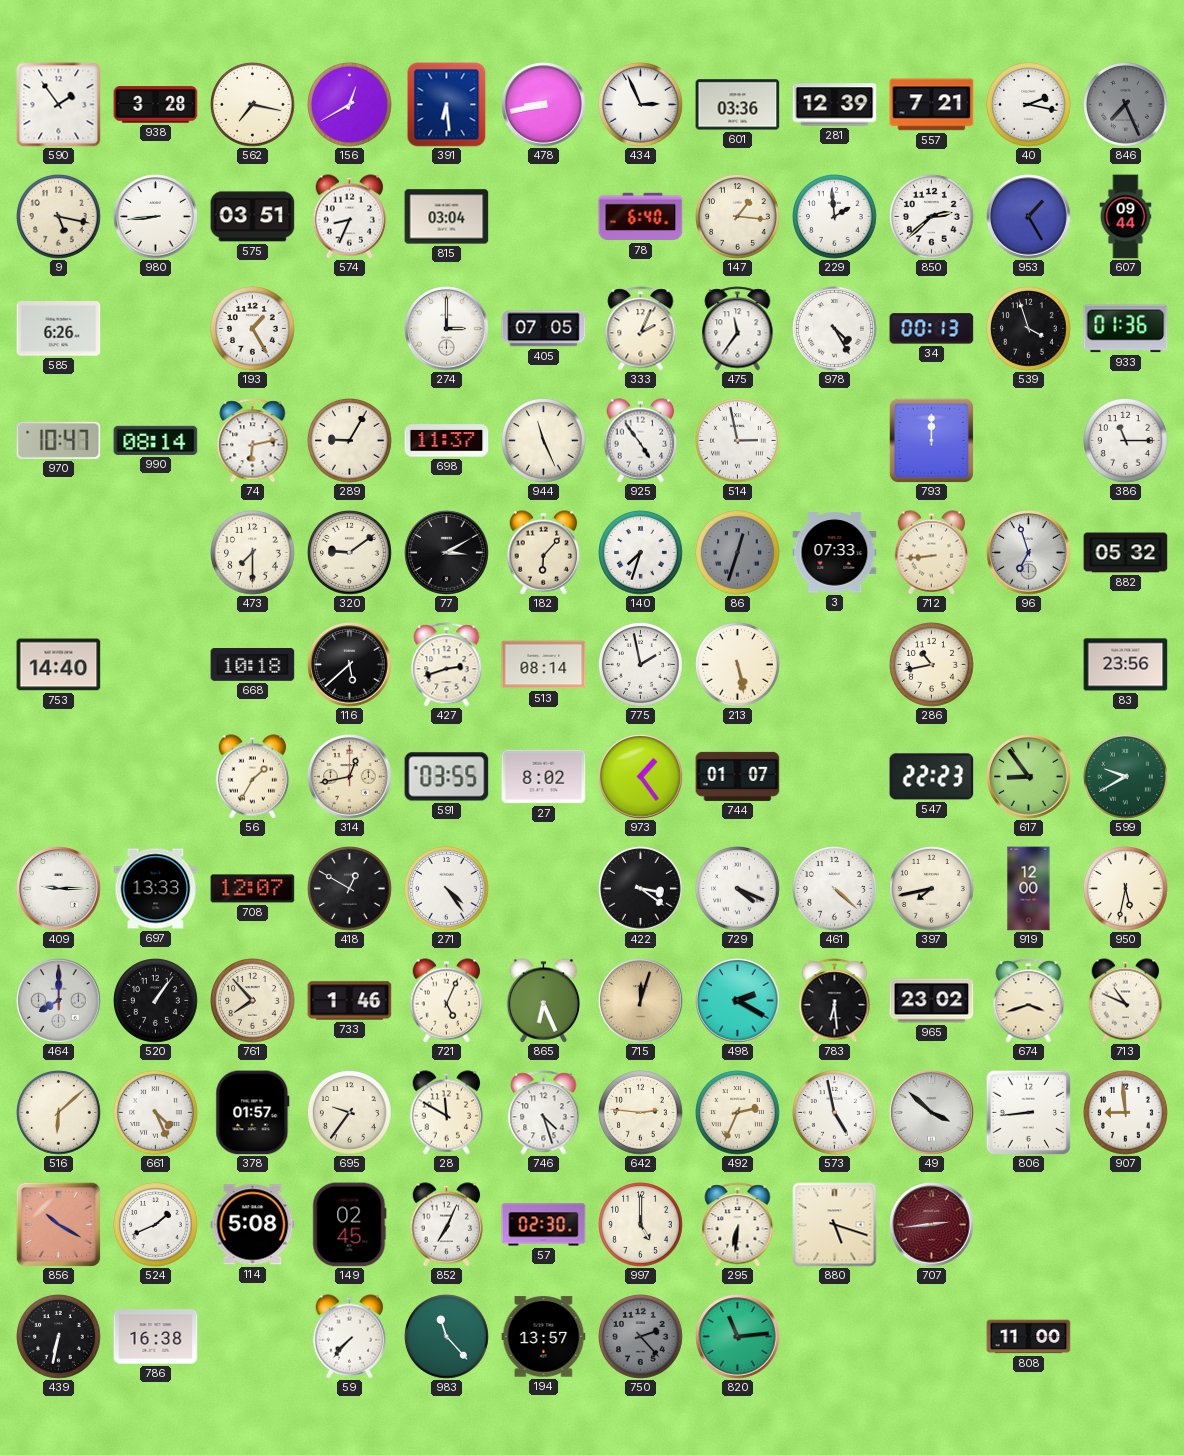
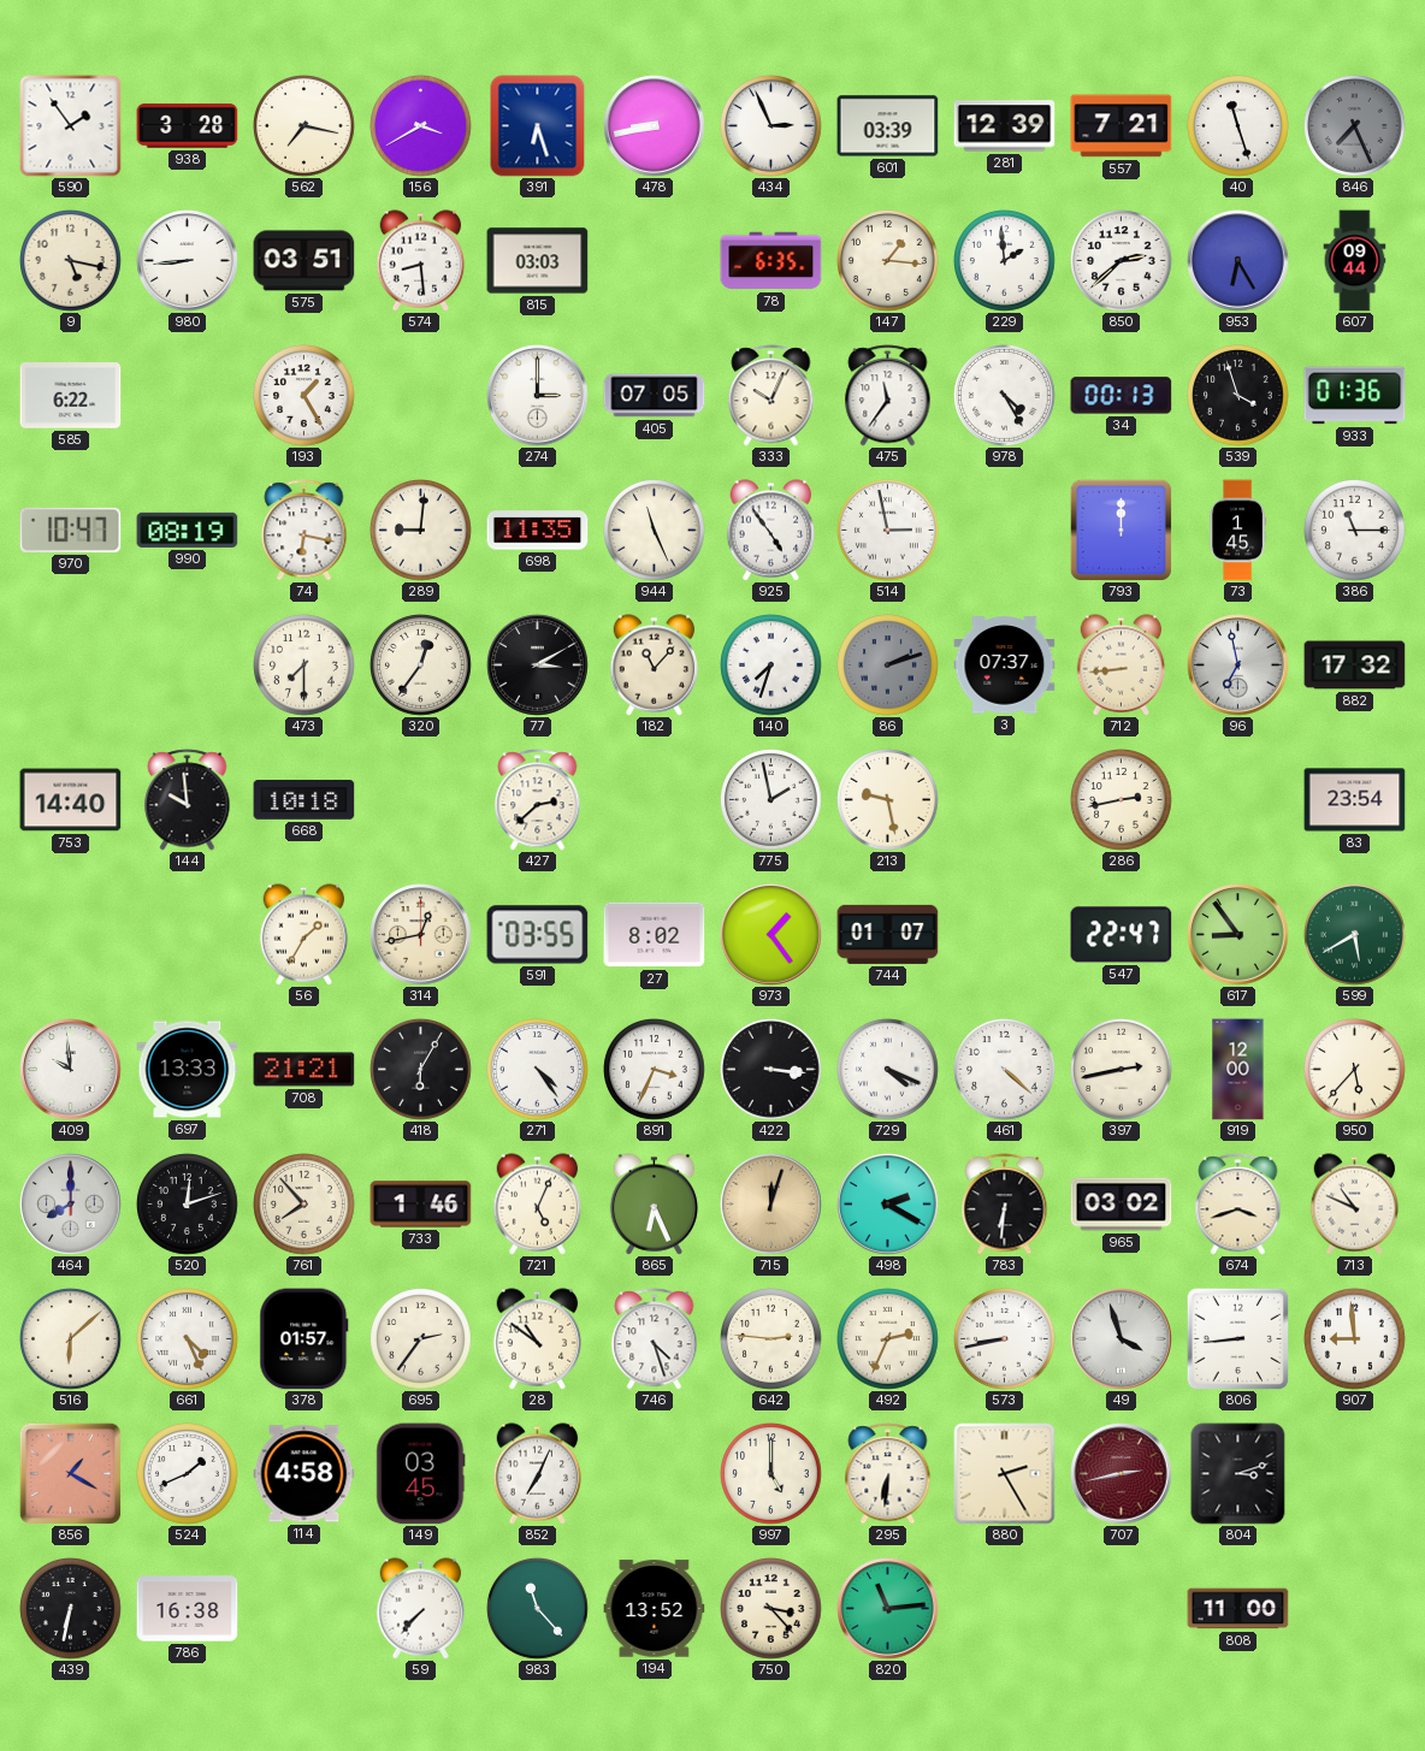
156: 12:40 -> 3:40 (421, 126)
391: 6:29 -> 6:27 (538, 126)
601: 03:36 -> 03:39 (888, 126)
40: 2:17 -> 11:27 (1238, 126)
574: 8:34 -> 8:29 (421, 261)
815: 03:04 -> 03:03 (538, 261)
78: 6:40 -> 6:35 (771, 261)
953: 1:25 -> 6:25 (1238, 261)
585: 6:26 -> 6:22 (71, 396)
333: 2:04 -> 10:04 (771, 396)
990: 08:14 -> 08:19 (188, 530)
74: 6:13 -> 6:17 (304, 531)
289: 9:05 -> 9:01 (421, 531)
698: 11:37 -> 11:35 (538, 531)
73: none -> 1:45 (1237, 531)
320: 9:09 -> 12:36 (421, 666)
182: 6:07 -> 11:07 (655, 666)
86: 12:33 -> 2:12 (888, 666)
3: 07:33 -> 07:37 (1005, 666)
96: 6:57 -> 6:58 (1238, 666)
882: 05:32 -> 17:32 (1355, 666)
144: none -> 9:59 (188, 800)
116: 5:38 -> none (350, 665)
427: 2:42 -> 2:38 (538, 800)
513: 08:14 -> none (544, 665)
213: 5:28 -> 9:28 (888, 800)
286: 10:43 -> 2:43 (1122, 800)
83: 23:56 -> 23:54 (1355, 800)
547: 22:23 -> 22:47 (1122, 935)
599: 9:40 -> 5:40 (1355, 935)
409: 9:15 -> 9:59 (71, 1070)
708: 12:07 -> 21:21 (304, 1070)
418: 12:50 -> 6:05 (421, 1070)
891: none -> 3:34 (655, 1070)
422: 3:21 -> 3:16 (771, 1070)
397: 7:43 -> 2:43 (1122, 1070)
950: 5:32 -> 5:37 (1355, 1070)
520: 1:06 -> 12:12 (188, 1205)
783: 6:29 -> 6:31 (1005, 1205)
965: 23:02 -> 03:02 (1122, 1205)
695: 9:36 -> 2:36 (421, 1339)
28: 11:50 -> 10:51 (538, 1339)
573: 4:58 -> 8:43 (1005, 1339)
49: 3:52 -> 3:57 (1122, 1339)
856: 10:20 -> 1:20 (70, 1473)
114: 5:08 -> 4:58 (304, 1474)
149: 02:45 -> 03:45 (421, 1474)
57: 02:30 -> none (544, 1225)
880: 5:18 -> 2:25 (1005, 1474)
707: 2:44 -> 2:43 (1122, 1474)
804: none -> 3:12 (1238, 1474)
194: 13:57 -> 13:52 (655, 1609)
750: 2:23 -> 3:23 (771, 1609)
750 dial: grey -> cream (771, 1609)
